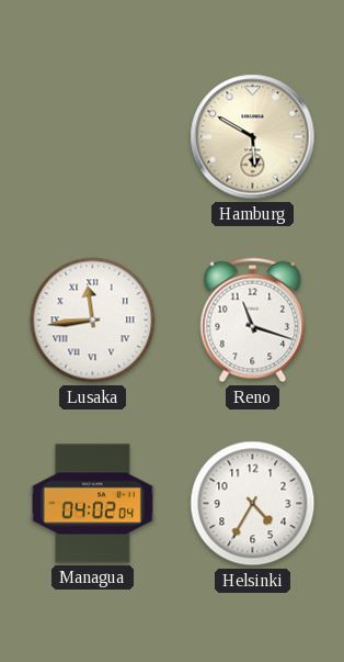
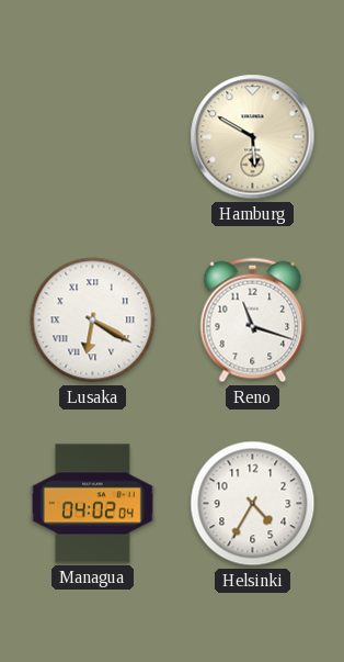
Lusaka: 11:44 -> 6:20 (93, 321)
